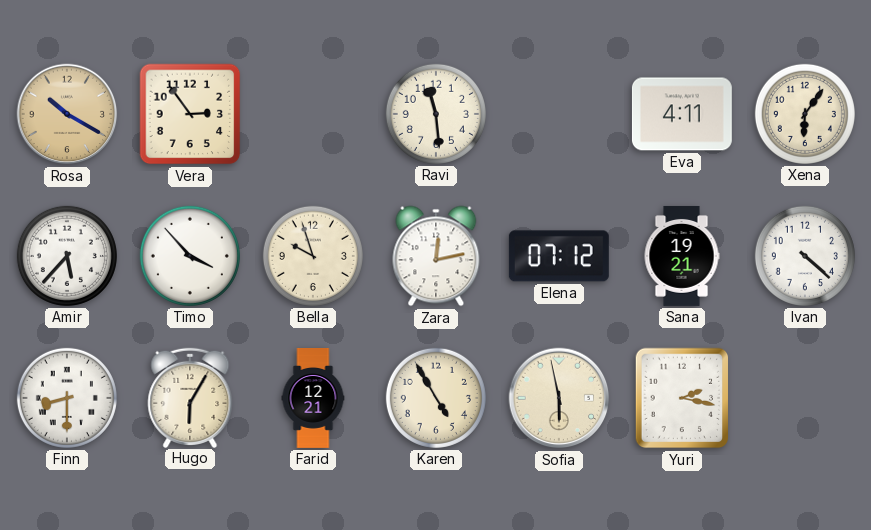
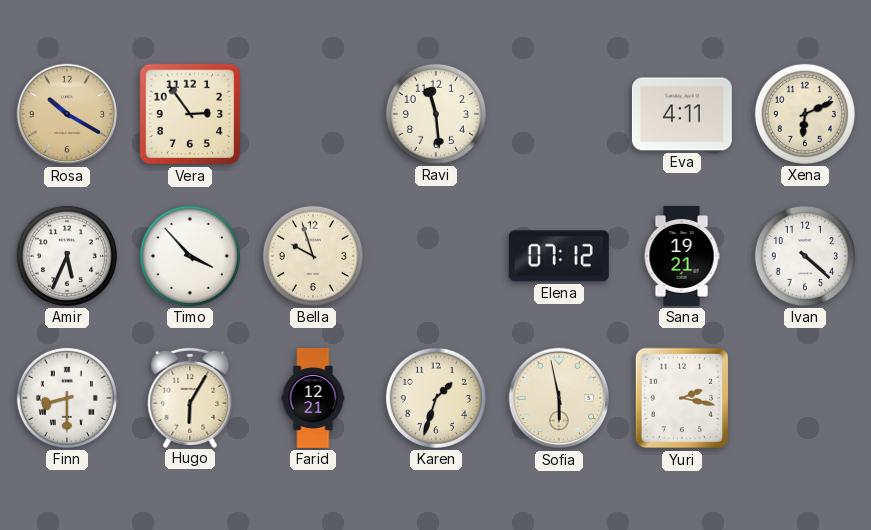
Xena: 6:06 -> 6:11 (805, 114)
Amir: 5:37 -> 5:34 (67, 256)
Zara: 12:13 -> none (436, 256)
Karen: 4:55 -> 1:33 (436, 398)
